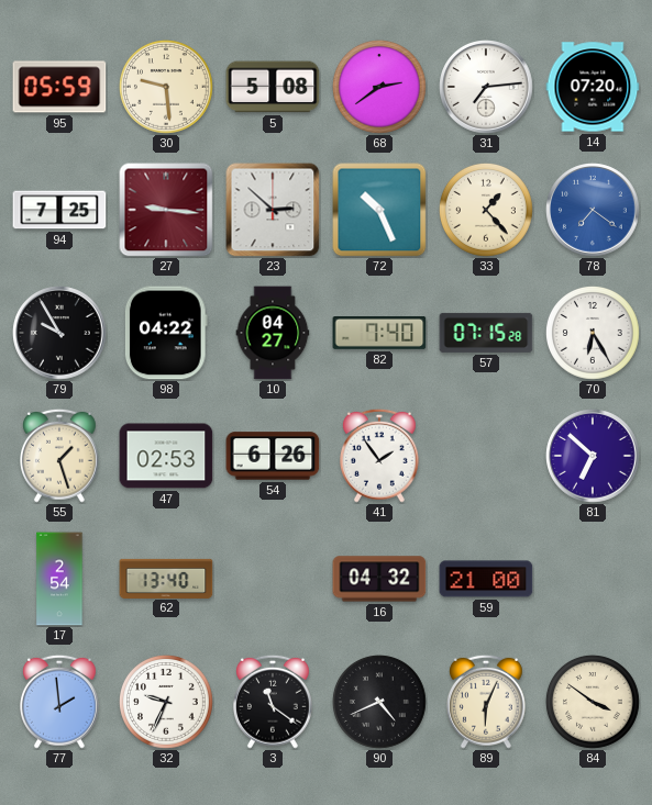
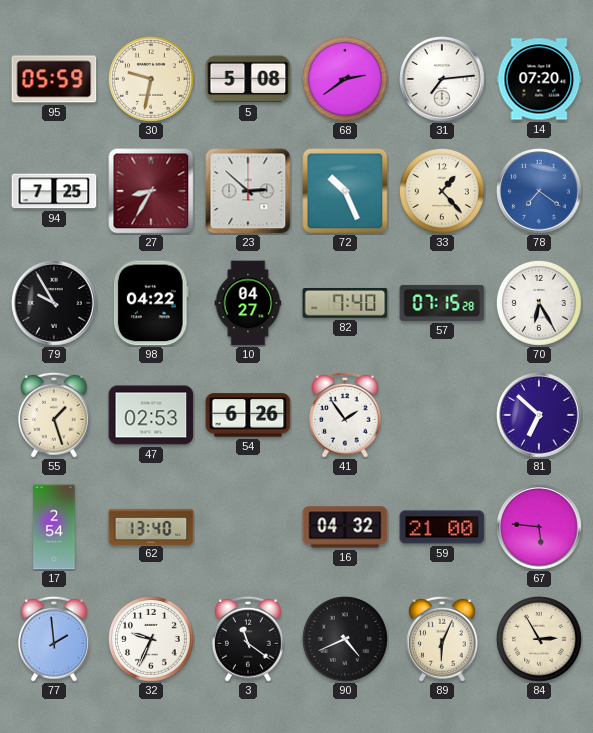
30: 9:29 -> 9:32 (151, 79)
27: 9:16 -> 8:35 (151, 191)
67: none -> 5:46 (539, 527)
84: 3:51 -> 2:55 (539, 639)
